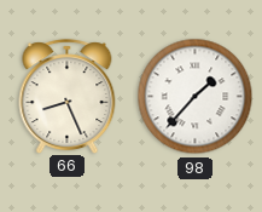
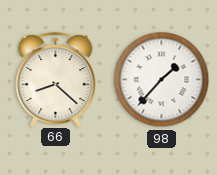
66: 8:26 -> 8:22 (56, 79)
